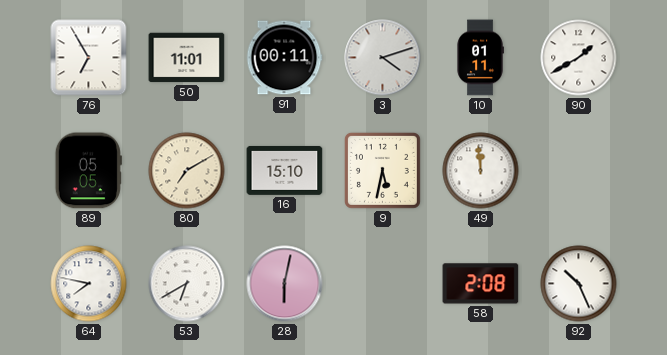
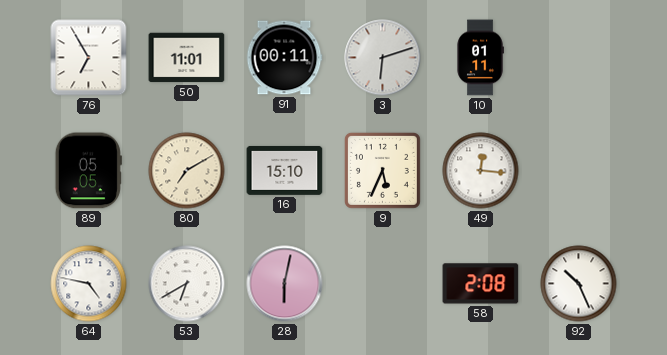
3: 4:12 -> 6:12 (383, 58)
90: 1:40 -> none (579, 58)
9: 5:32 -> 5:34 (382, 170)
49: 11:59 -> 12:16 (481, 171)
64: 7:47 -> 4:47 (89, 284)
